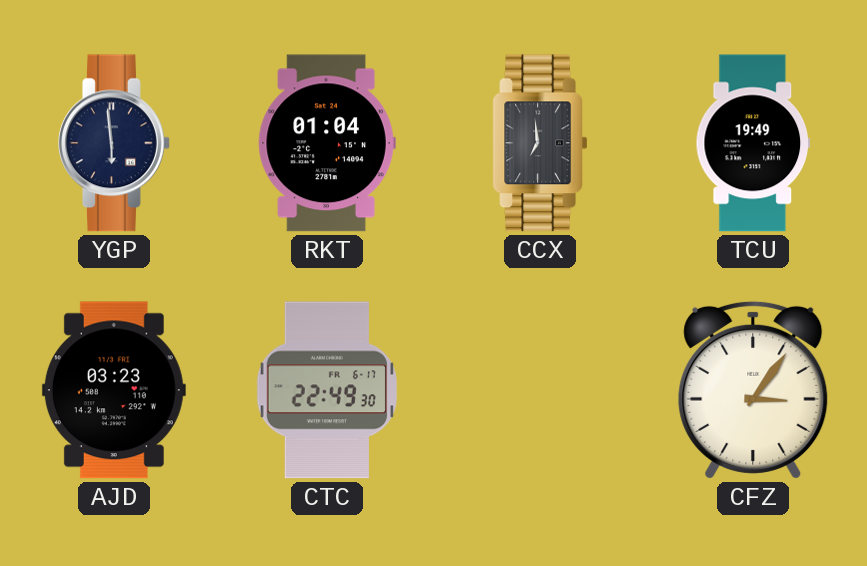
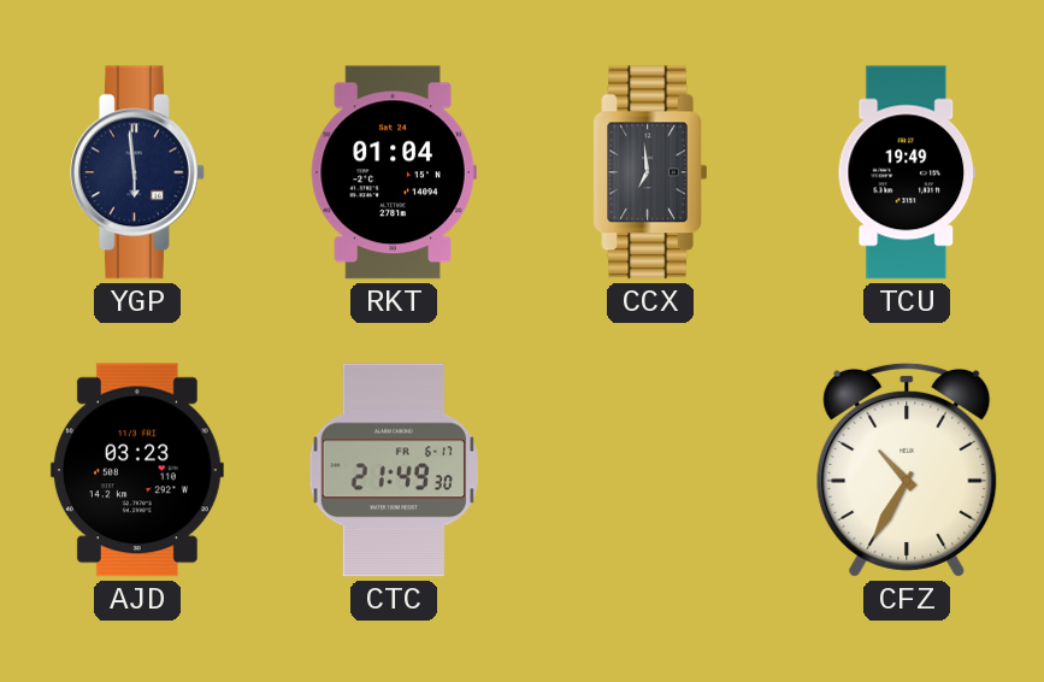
CTC: 22:49 -> 21:49 (394, 470)
CFZ: 3:06 -> 10:35 (907, 470)
